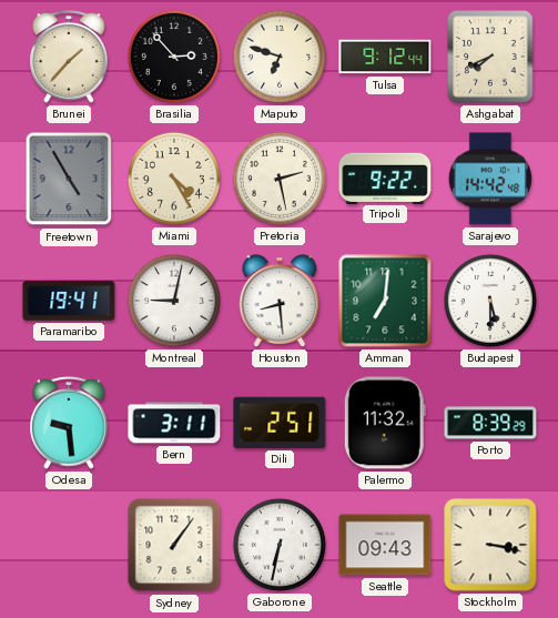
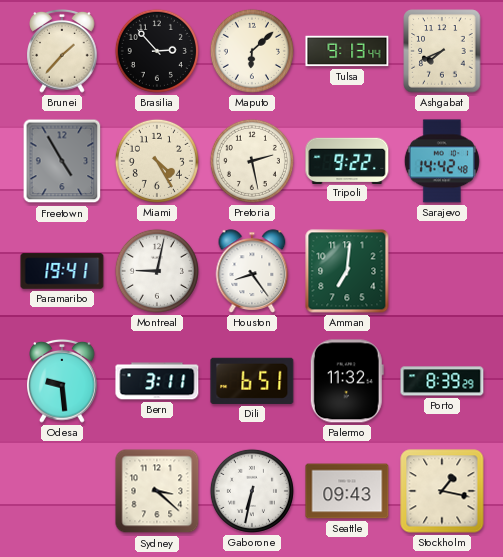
Maputo: 6:48 -> 6:08 (252, 51)
Tulsa: 9:12 -> 9:13 (347, 51)
Houston: 8:29 -> 8:24 (252, 271)
Budapest: 5:30 -> none (490, 301)
Dili: 2:51 -> 6:51 (252, 381)
Sydney: 1:06 -> 3:22 (157, 491)
Stockholm: 3:17 -> 1:17 (442, 491)
